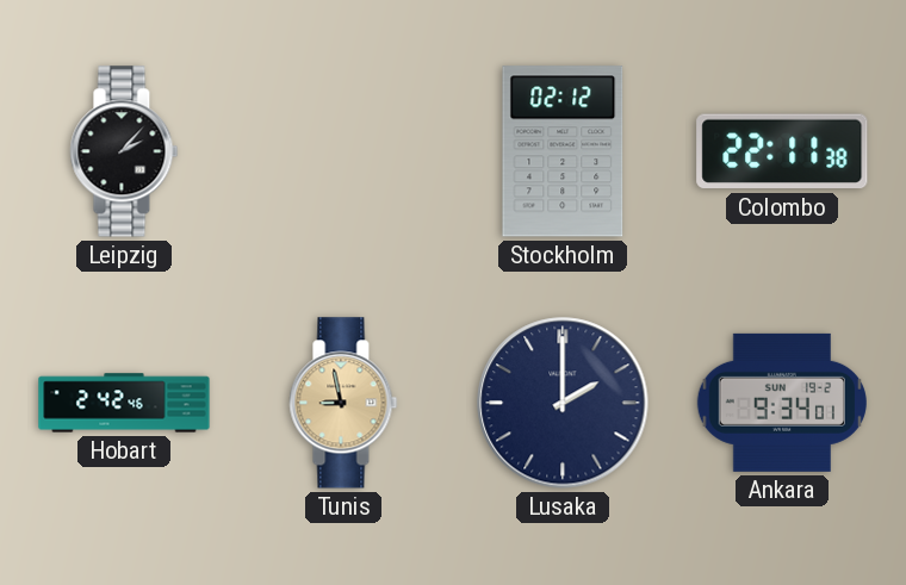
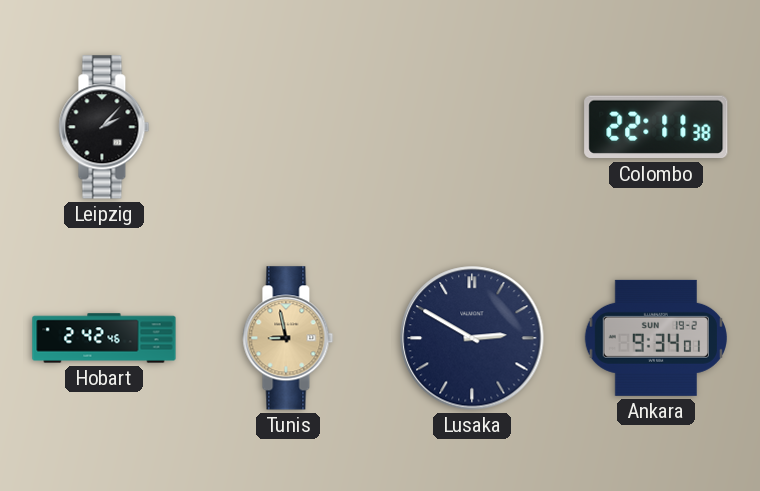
Stockholm: 02:12 -> none (563, 151)
Lusaka: 2:00 -> 2:50 (472, 338)
